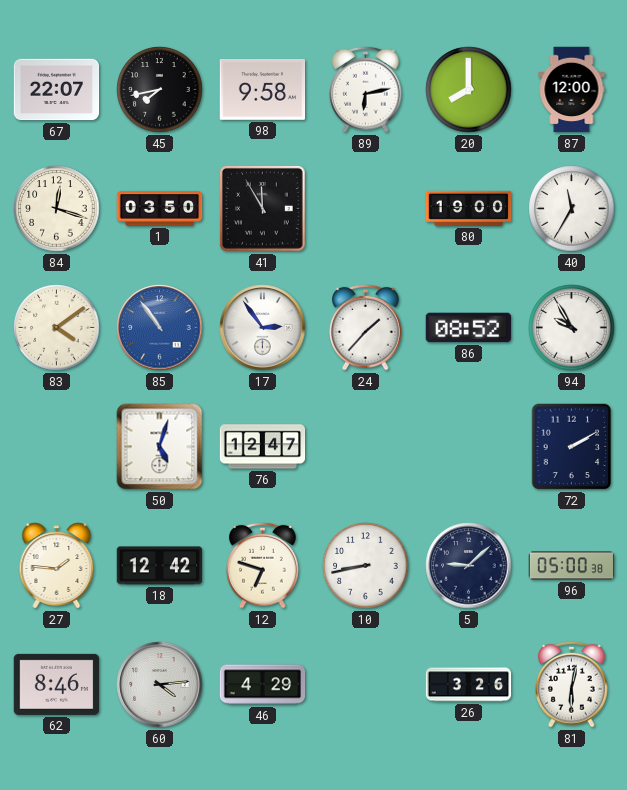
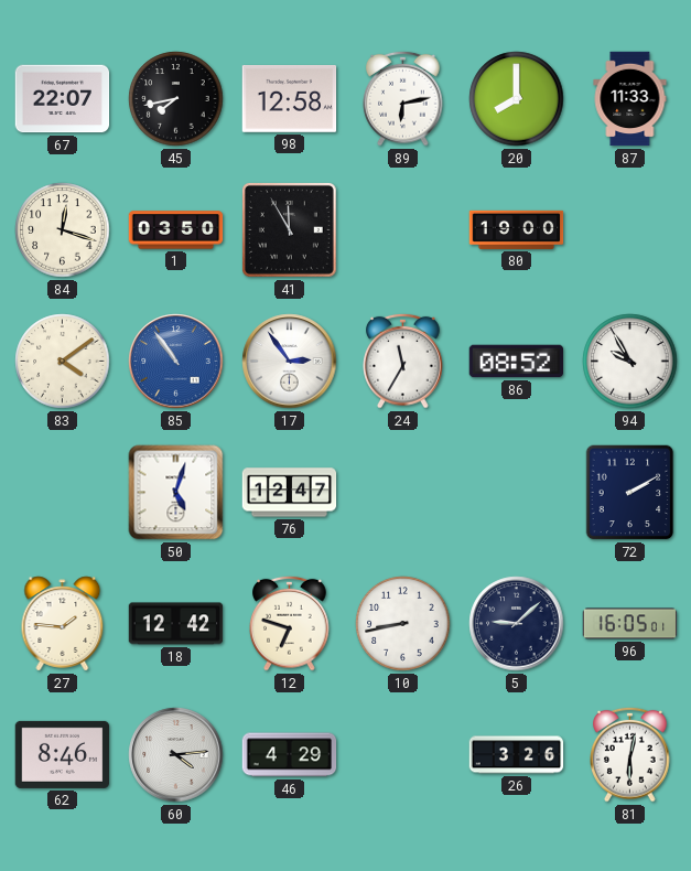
98: 9:58 -> 12:58 (290, 99)
87: 12:00 -> 11:33 (630, 99)
40: 11:35 -> none (572, 209)
24: 1:37 -> 11:35 (403, 361)
96: 05:00 -> 16:05 (630, 624)
